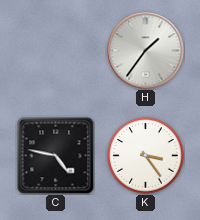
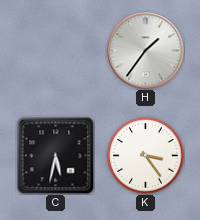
C: 4:47 -> 5:32 (56, 156)
